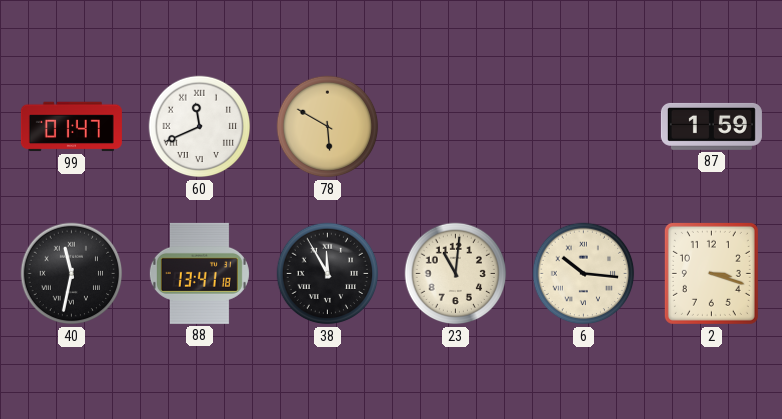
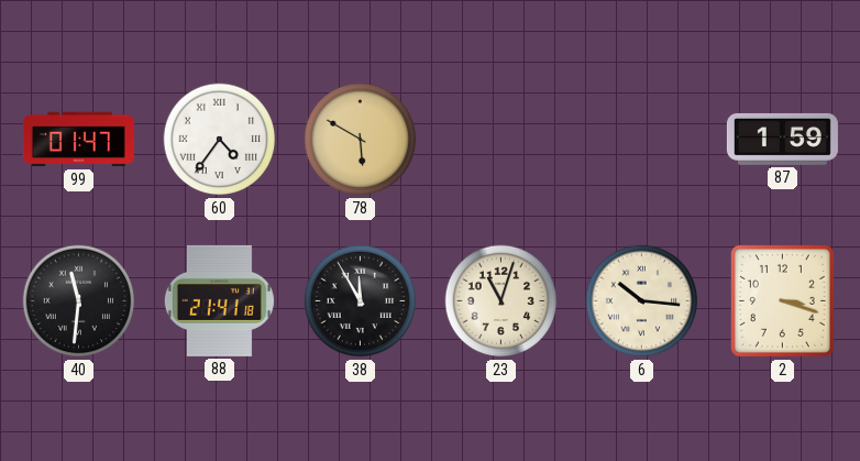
60: 11:41 -> 4:36 (220, 140)
40: 11:32 -> 11:31 (79, 301)
88: 13:41 -> 21:41 (219, 300)
23: 11:01 -> 11:03 (501, 301)
